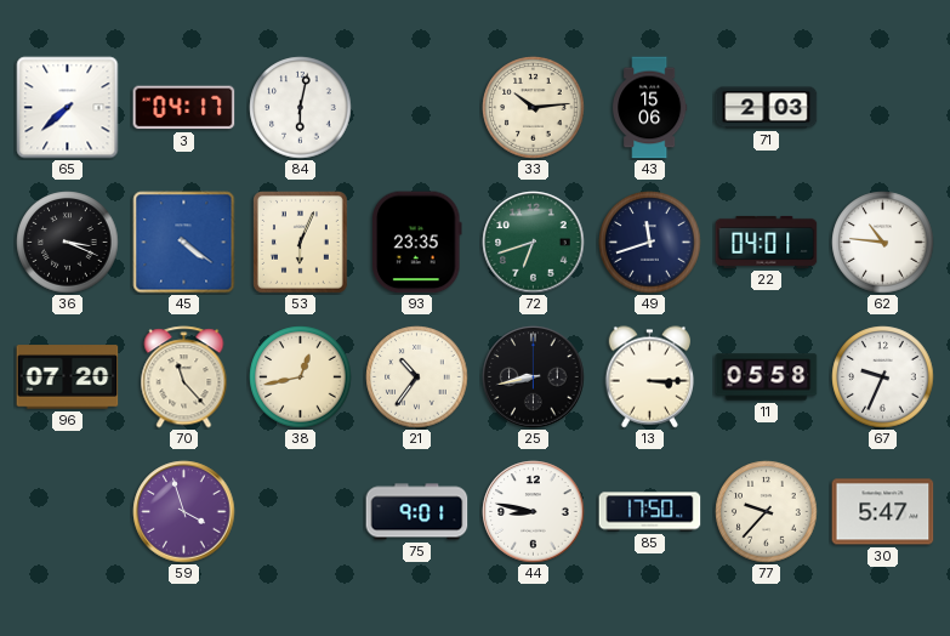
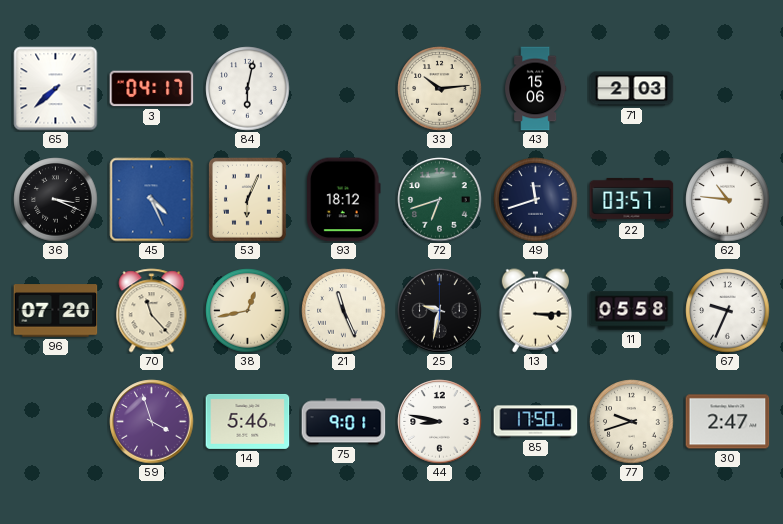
45: 4:21 -> 4:26 (152, 200)
93: 23:35 -> 18:12 (343, 200)
22: 04:01 -> 03:57 (632, 199)
21: 10:36 -> 11:26 (344, 311)
25: 8:43 -> 9:32 (440, 311)
14: none -> 5:46 (248, 421)
77: 9:37 -> 9:42 (632, 422)
30: 5:47 -> 2:47 (728, 422)
